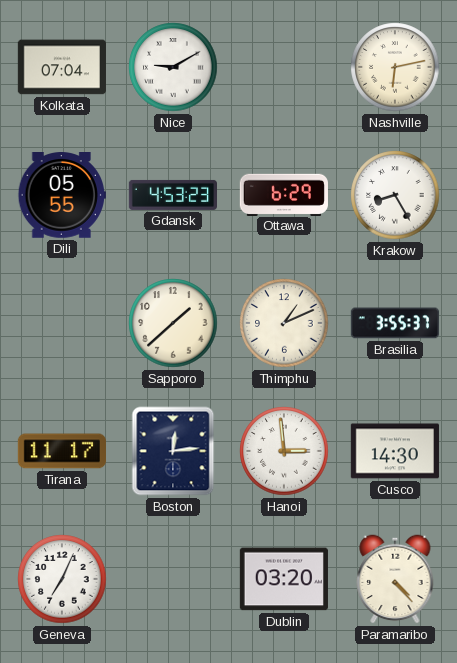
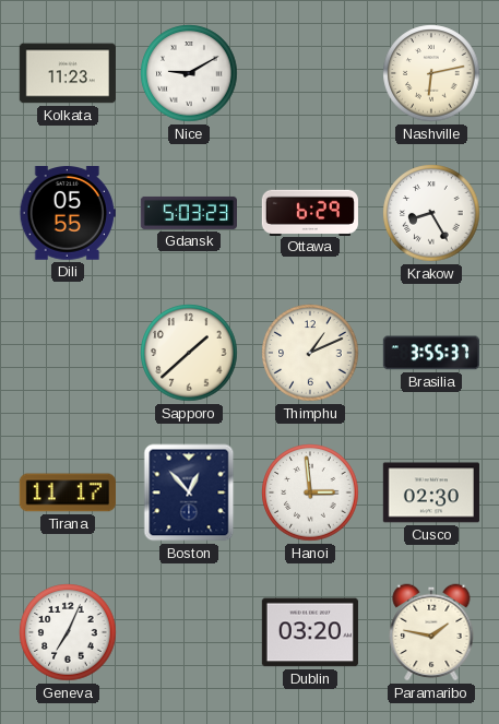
Kolkata: 07:04 -> 11:23 (68, 73)
Gdansk: 4:53 -> 5:03 (188, 213)
Boston: 12:14 -> 12:53 (189, 492)
Cusco: 14:30 -> 02:30 (431, 492)
Paramaribo: 4:23 -> 1:47 (431, 632)
